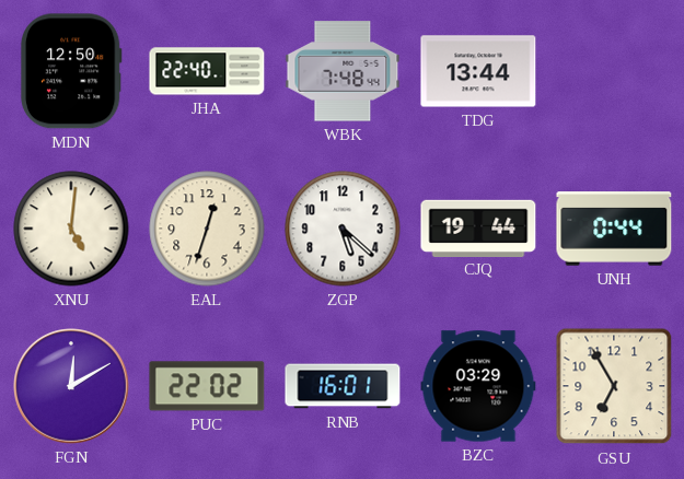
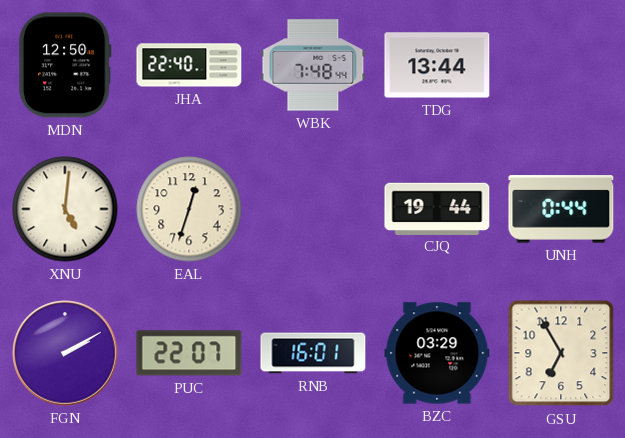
ZGP: 5:22 -> none (343, 229)
FGN: 12:10 -> 2:10 (66, 354)
PUC: 22:02 -> 22:07 (189, 353)
